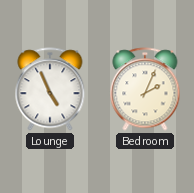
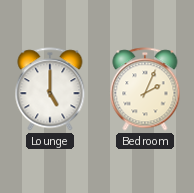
Lounge: 4:56 -> 5:00 (50, 89)
